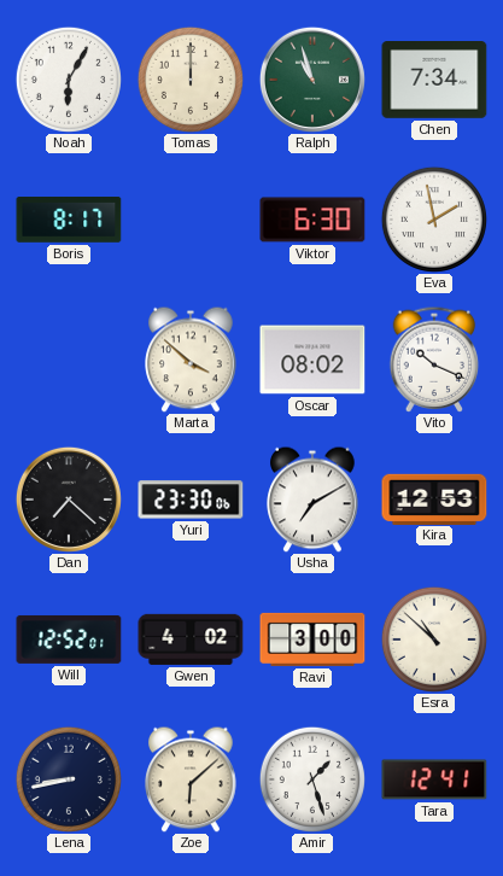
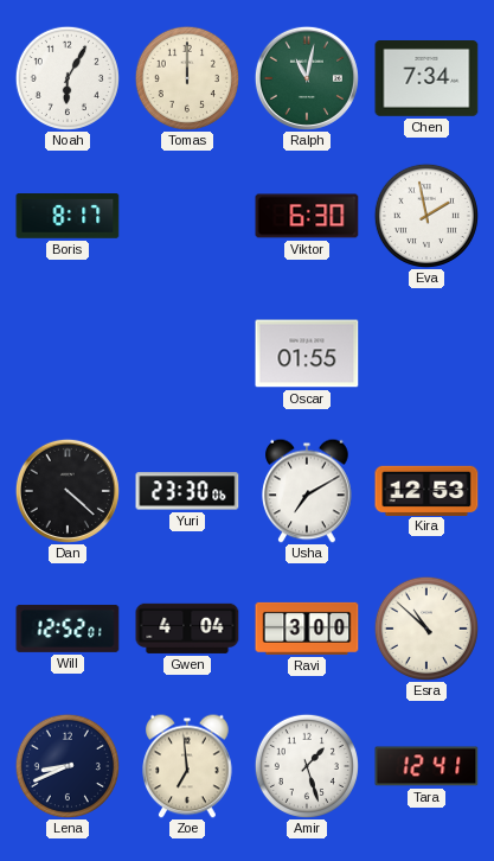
Ralph: 10:57 -> 11:02 (307, 78)
Marta: 3:52 -> none (191, 360)
Oscar: 08:02 -> 01:55 (307, 353)
Vito: 10:19 -> none (434, 360)
Dan: 7:22 -> 4:22 (68, 491)
Gwen: 4:02 -> 4:04 (187, 629)
Lena: 8:43 -> 8:41 (68, 766)
Zoe: 6:08 -> 6:59 (187, 766)
